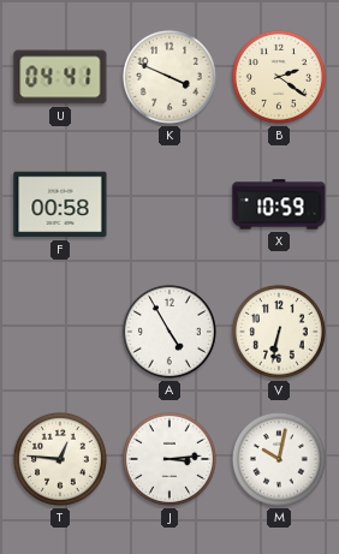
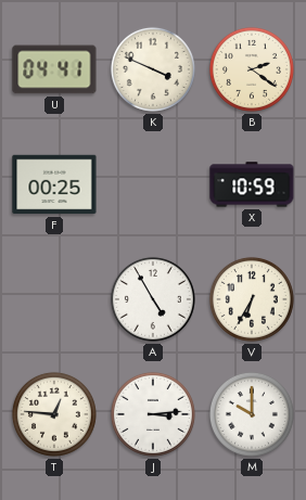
F: 00:58 -> 00:25 (54, 184)
V: 6:32 -> 6:35 (252, 299)
M: 10:02 -> 10:00 (252, 414)
